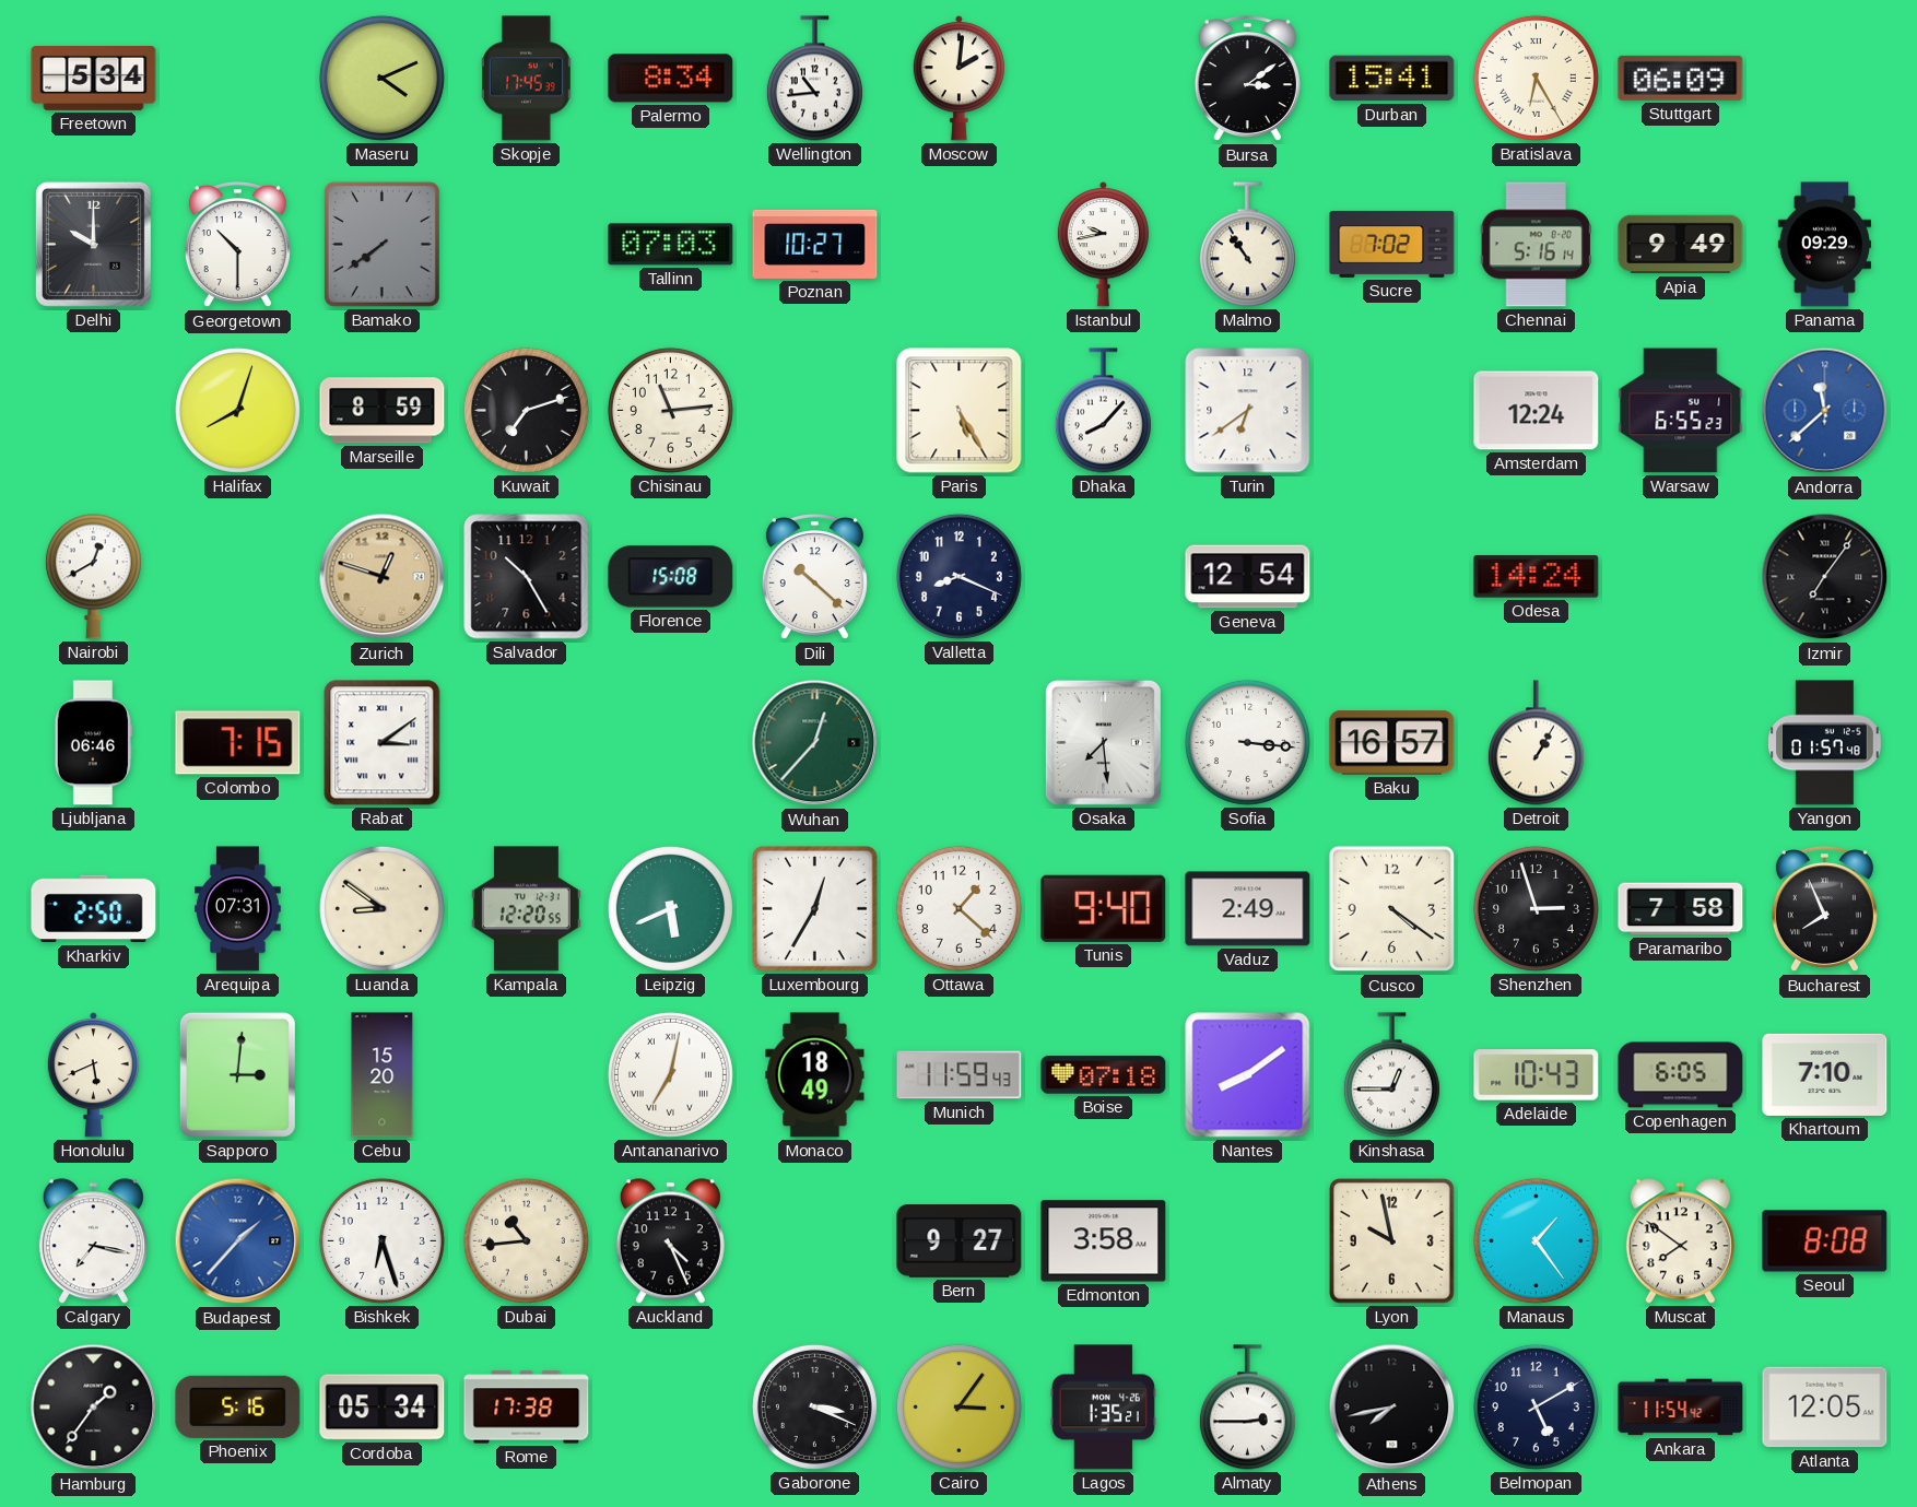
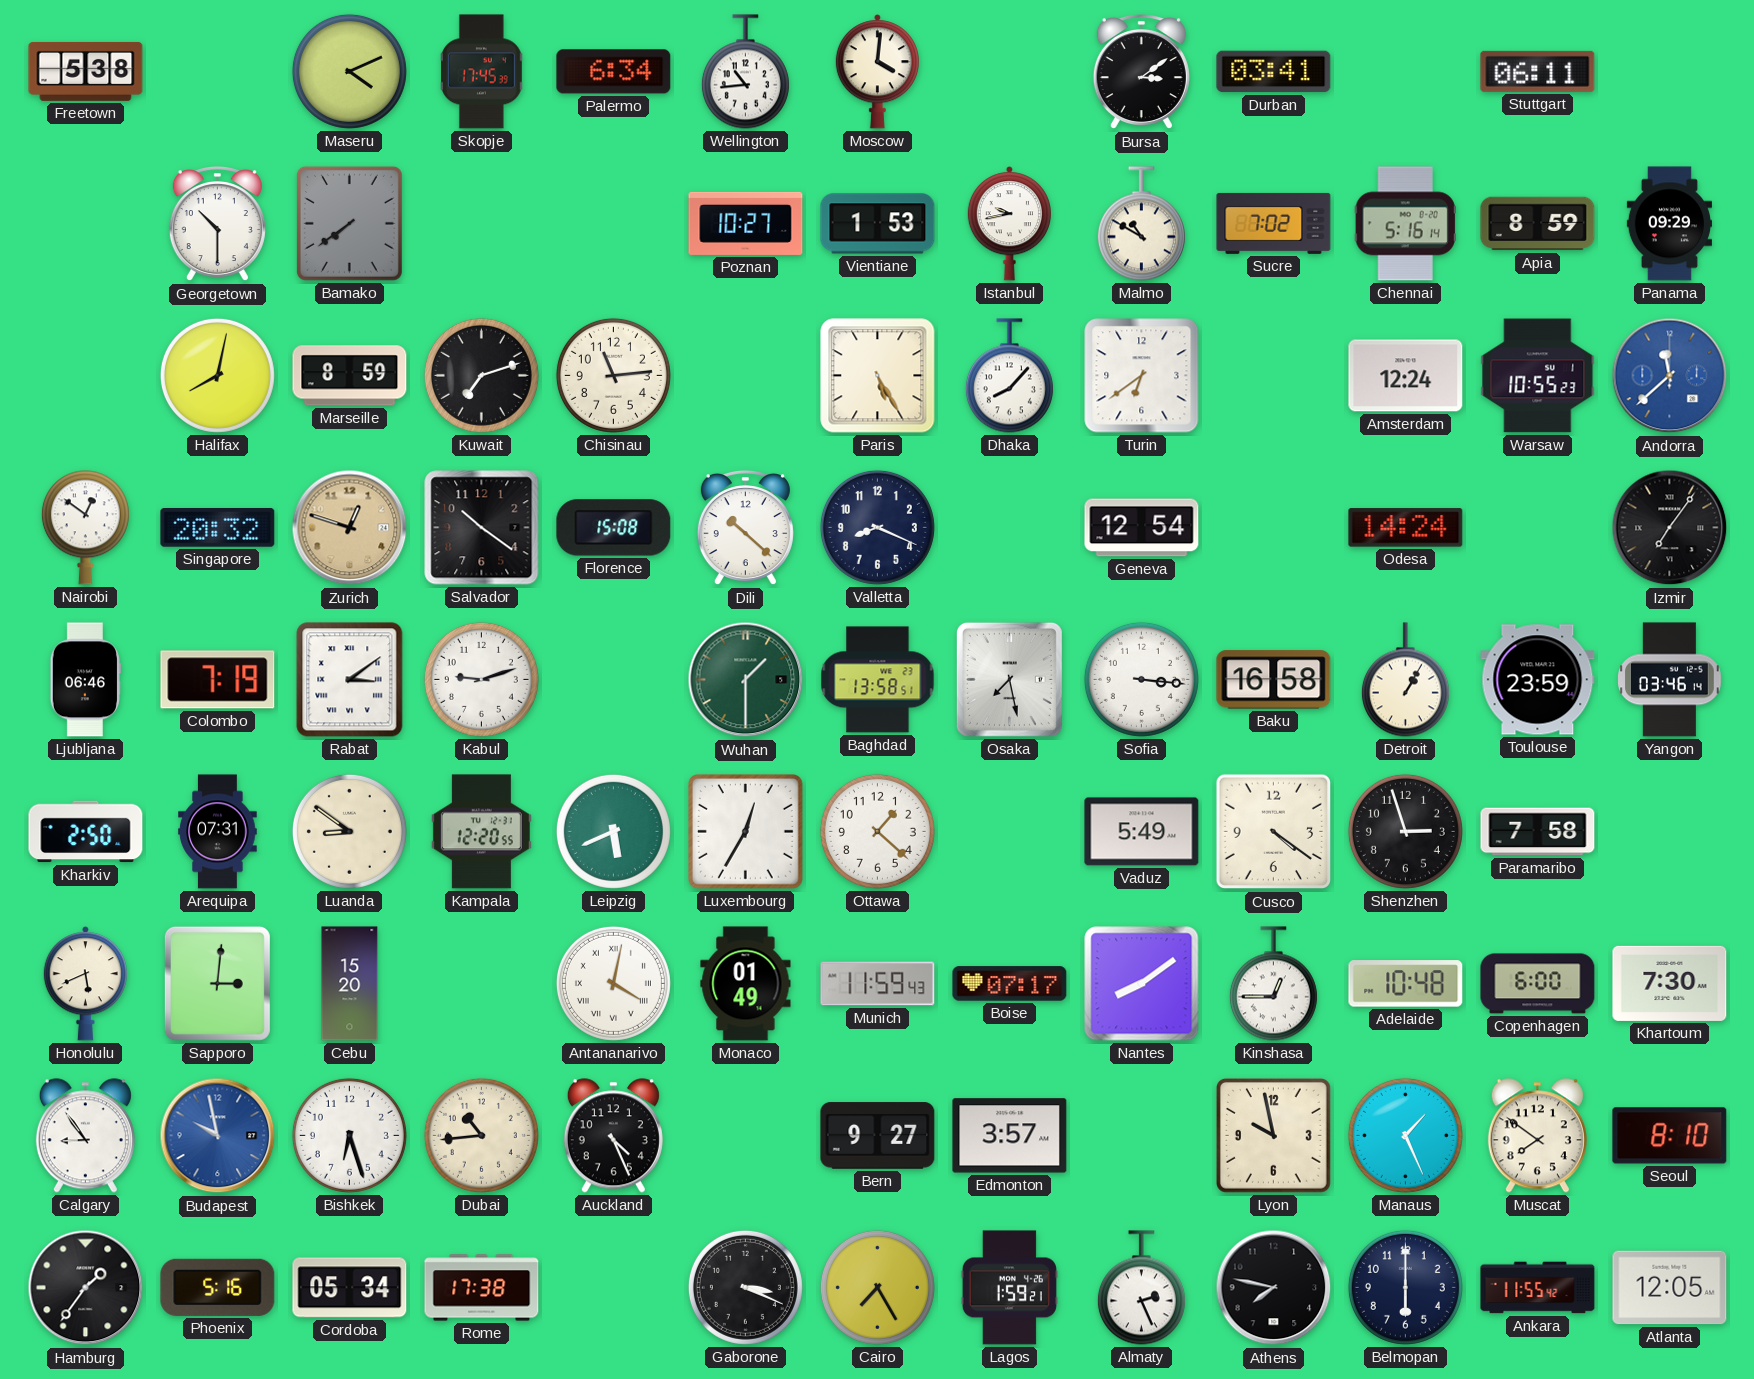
Freetown: 5:34 -> 5:38 (86, 71)
Palermo: 8:34 -> 6:34 (614, 72)
Moscow: 2:01 -> 4:01 (877, 72)
Durban: 15:41 -> 03:41 (1274, 72)
Bratislava: 6:25 -> none (1536, 78)
Stuttgart: 06:09 -> 06:11 (1538, 71)
Delhi: 10:00 -> none (93, 244)
Tallinn: 07:03 -> none (671, 245)
Vientiane: none -> 1:53 (878, 224)
Malmo: 10:54 -> 10:50 (1141, 224)
Apia: 9:49 -> 8:59 (1538, 224)
Halifax: 8:03 -> 8:02 (217, 375)
Warsaw: 6:55 -> 10:55 (1538, 376)
Nairobi: 12:40 -> 12:51 (85, 528)
Singapore: none -> 20:32 (218, 528)
Salvador: 10:25 -> 10:21 (482, 528)
Colombo: 7:15 -> 7:19 (218, 680)
Kabul: none -> 9:12 (481, 679)
Wuhan: 12:37 -> 1:30 (746, 680)
Baghdad: none -> 13:58 (878, 680)
Osaka: 7:29 -> 7:28 (1009, 679)
Baku: 16:57 -> 16:58 (1274, 680)
Toulouse: none -> 23:59 (1538, 680)
Yangon: 01:57 -> 03:46 (1670, 680)
Tunis: 9:40 -> none (1104, 908)
Vaduz: 2:49 -> 5:49 (1142, 832)
Bucharest: 7:56 -> none (1824, 910)
Antananarivo: 7:02 -> 4:02 (613, 983)
Monaco: 18:49 -> 01:49 (746, 984)
Boise: 07:18 -> 07:17 (1010, 984)
Adelaide: 10:43 -> 10:48 (1406, 984)
Copenhagen: 6:05 -> 6:00 (1538, 984)
Khartoum: 7:10 -> 7:30 (1670, 983)
Calgary: 7:17 -> 8:54 (85, 1136)
Budapest: 1:37 -> 9:58 (218, 1136)
Edmonton: 3:58 -> 3:57 (1010, 1136)
Manaus: 1:24 -> 1:26 (1405, 1135)
Seoul: 8:08 -> 8:10 (1670, 1136)
Cairo: 3:06 -> 7:25 (877, 1287)
Lagos: 1:35 -> 1:59 (1009, 1288)
Almaty: 2:45 -> 2:26 (1141, 1288)
Athens: 7:43 -> 7:47 (1274, 1288)
Belmopan: 5:10 -> 6:00 (1405, 1287)
Ankara: 11:54 -> 11:55 (1538, 1288)
